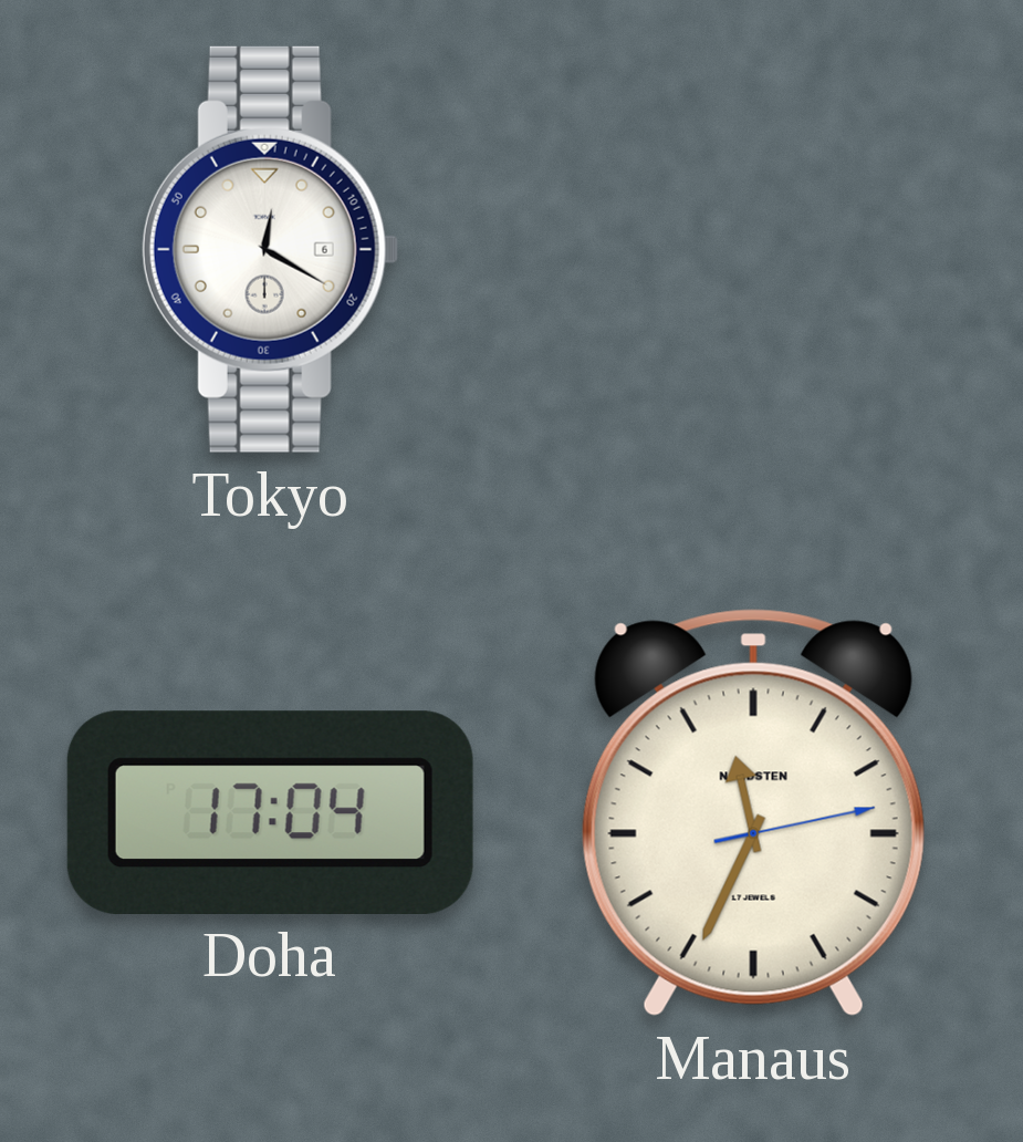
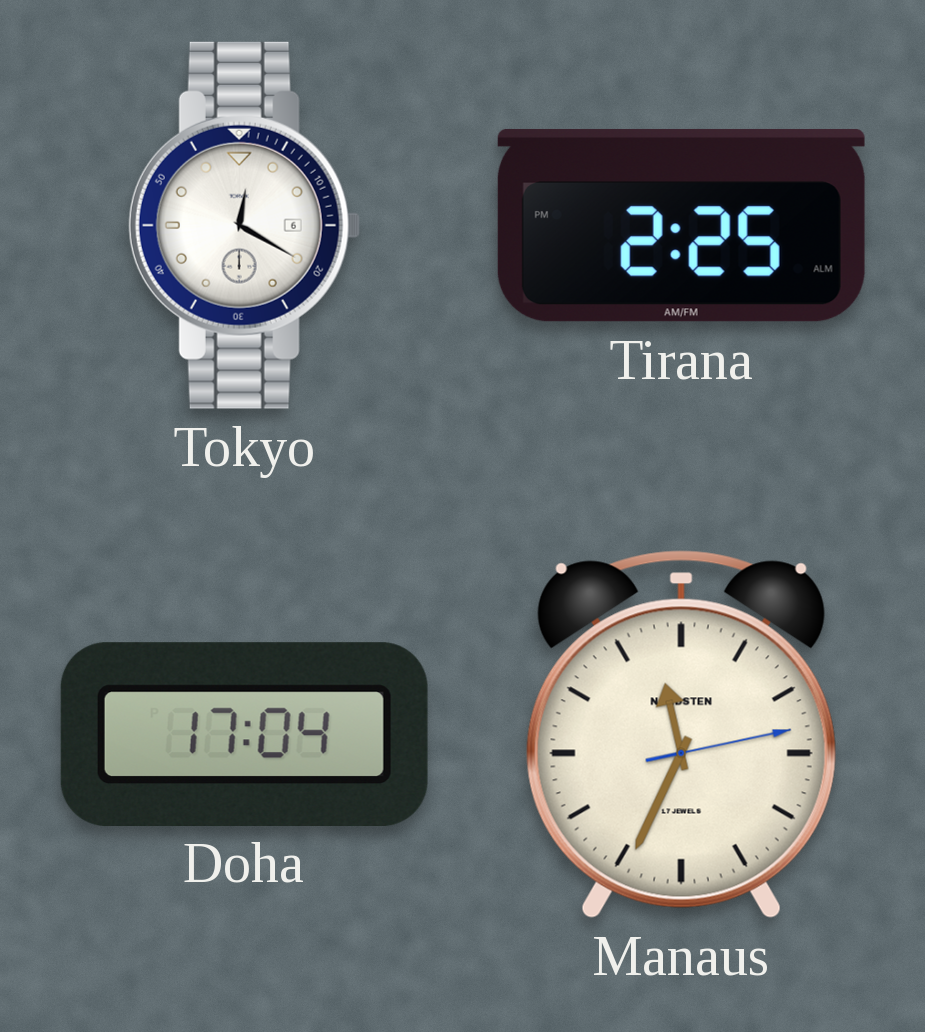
Tirana: none -> 2:25 (681, 225)
